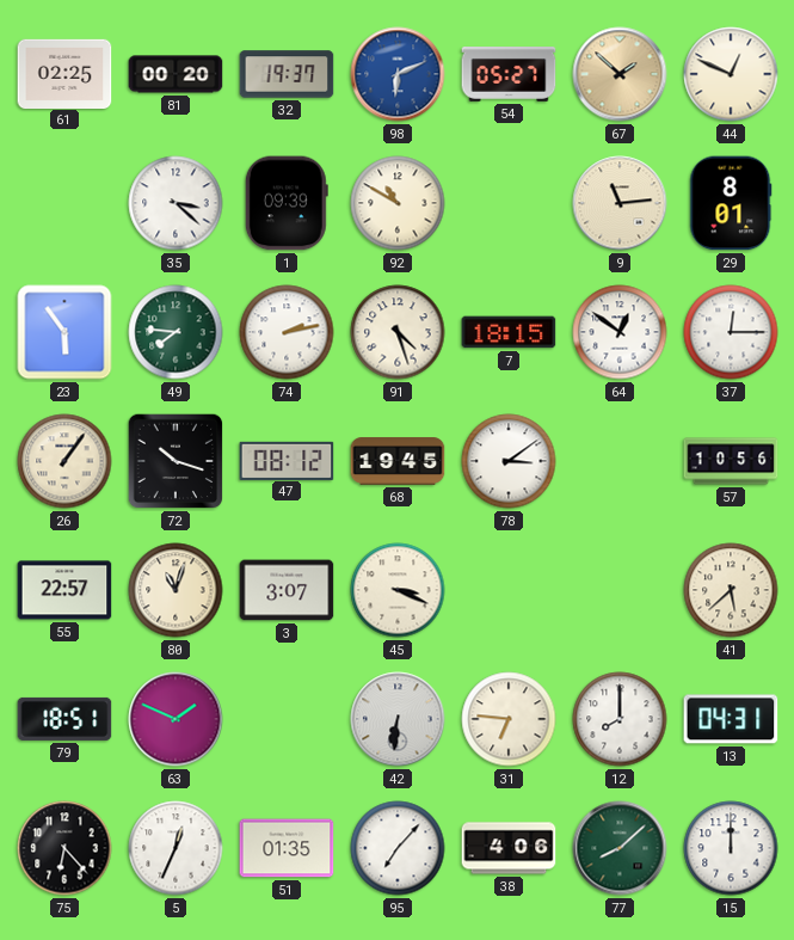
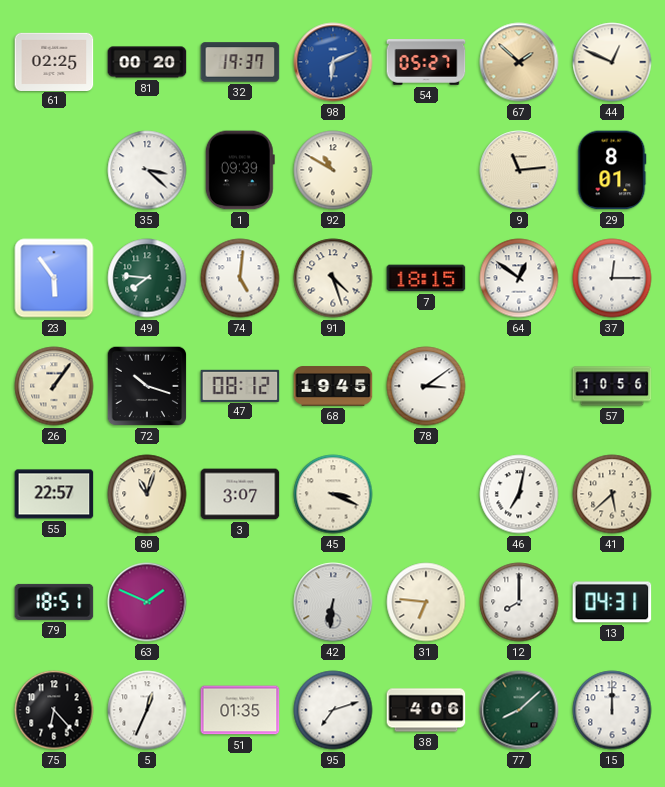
74: 2:13 -> 5:01 (240, 278)
46: none -> 7:02 (519, 494)
95: 7:07 -> 7:12 (333, 710)
